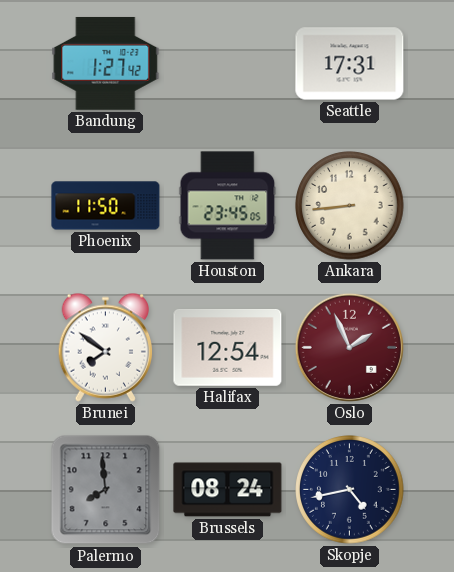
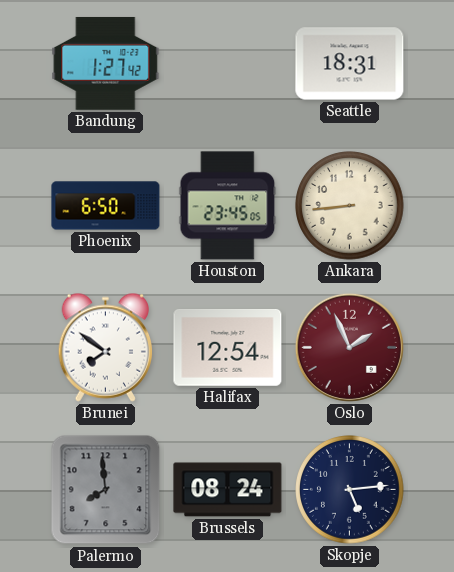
Seattle: 17:31 -> 18:31 (350, 64)
Phoenix: 11:50 -> 6:50 (106, 206)
Skopje: 4:43 -> 5:14 (350, 490)
